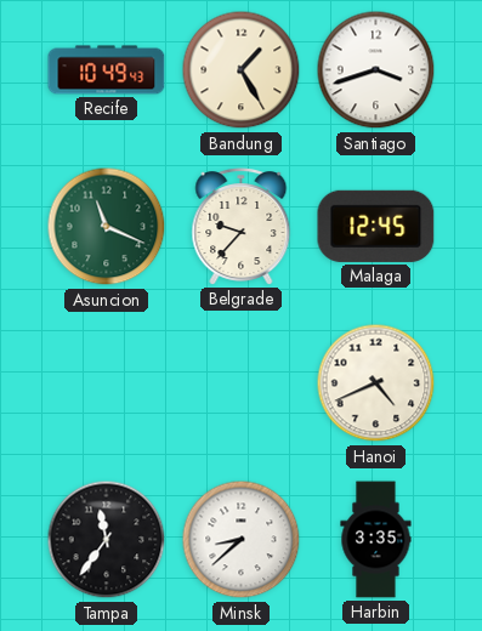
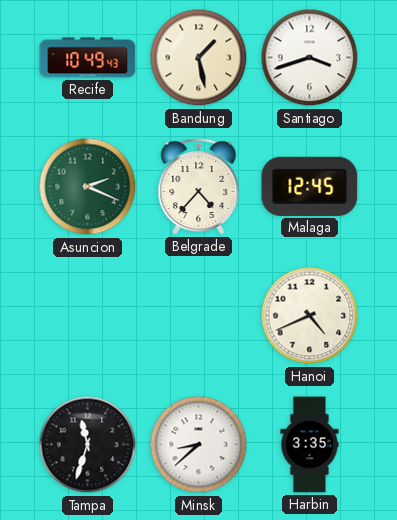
Bandung: 1:25 -> 1:28 (199, 58)
Asuncion: 11:19 -> 2:19 (88, 187)
Belgrade: 9:37 -> 4:37 (199, 187)
Tampa: 11:36 -> 11:33 (88, 445)
